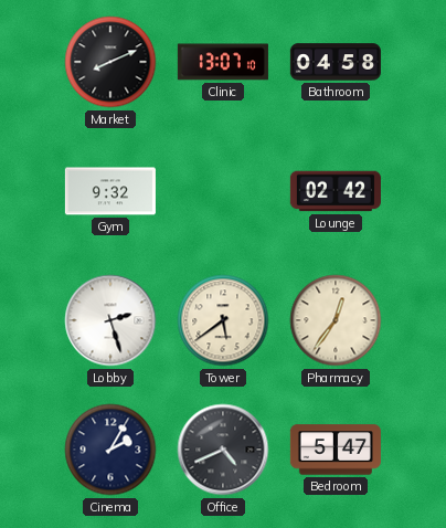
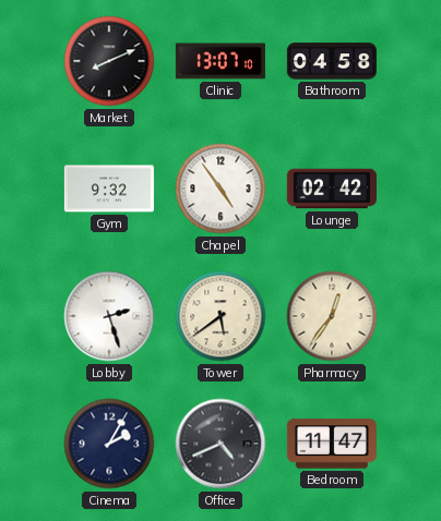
Chapel: none -> 4:54 (221, 189)
Bedroom: 5:47 -> 11:47 (332, 444)
